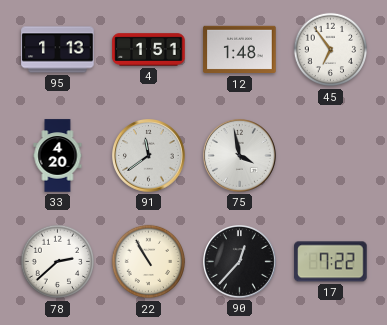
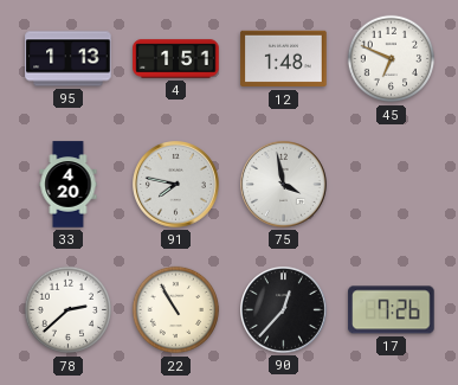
45: 6:54 -> 6:49 (392, 59)
91: 11:39 -> 7:47 (176, 185)
17: 7:22 -> 7:26 (392, 310)
